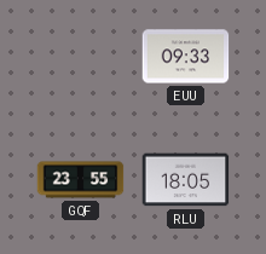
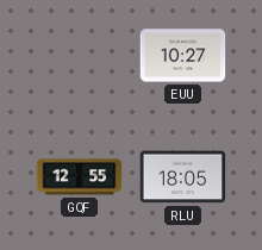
EUU: 09:33 -> 10:27 (183, 56)
GQF: 23:55 -> 12:55 (80, 177)
